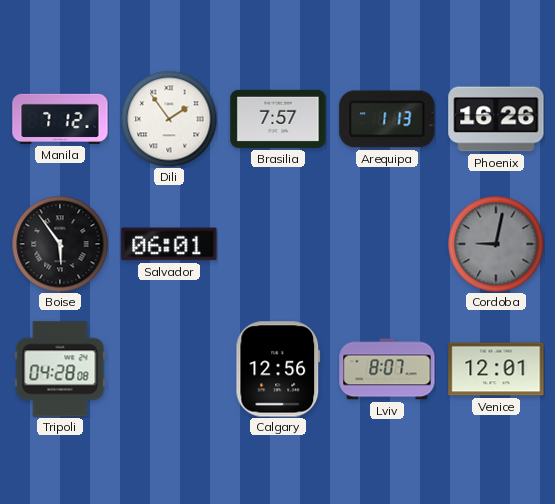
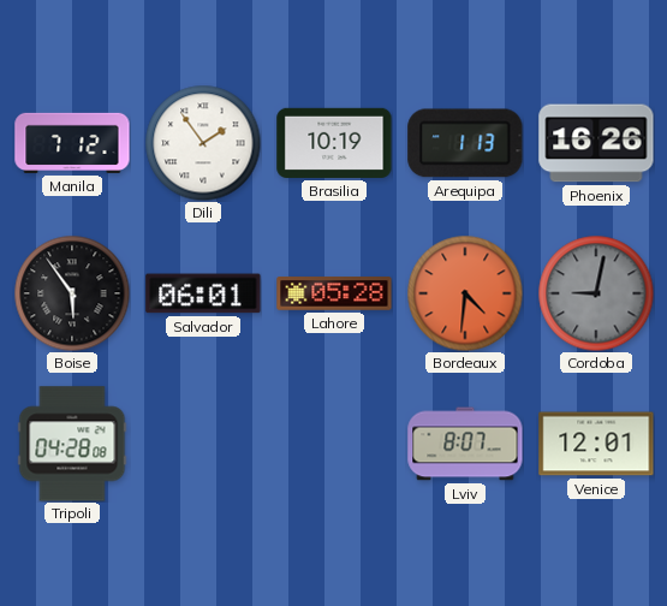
Brasilia: 7:57 -> 10:19 (334, 143)
Lahore: none -> 05:28 (334, 293)
Bordeaux: none -> 4:31 (465, 293)
Calgary: 12:56 -> none (278, 369)
